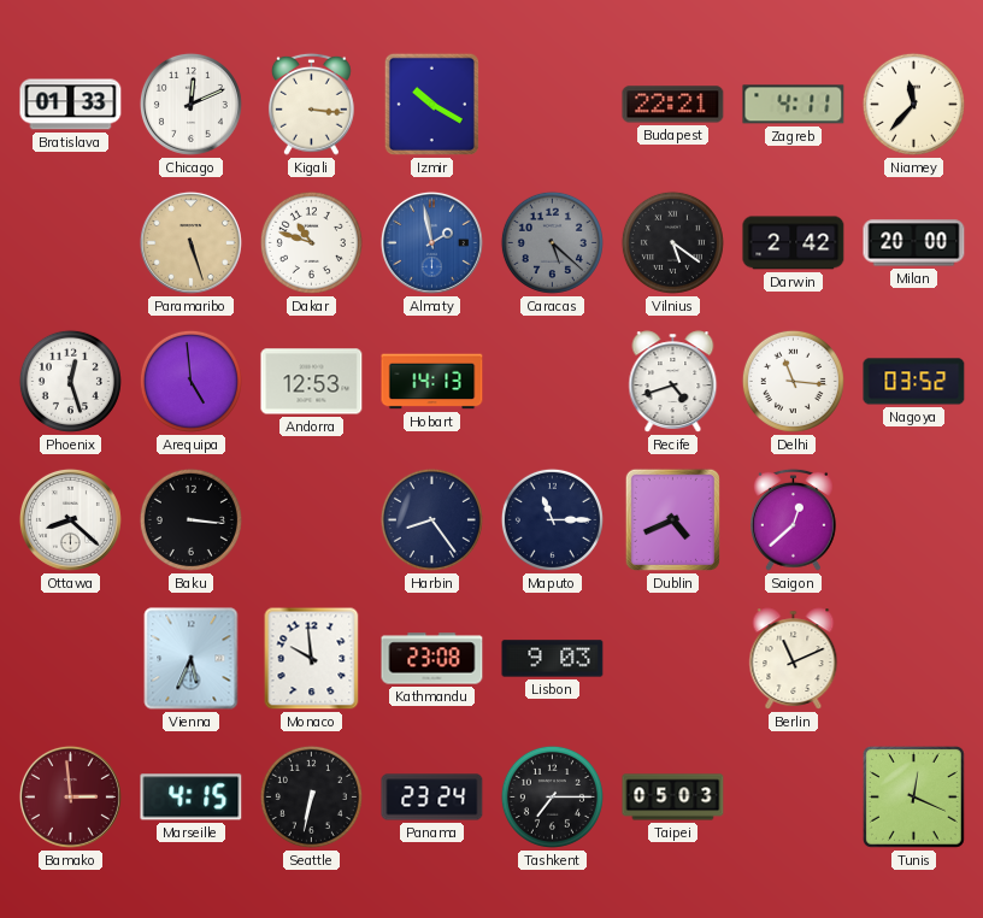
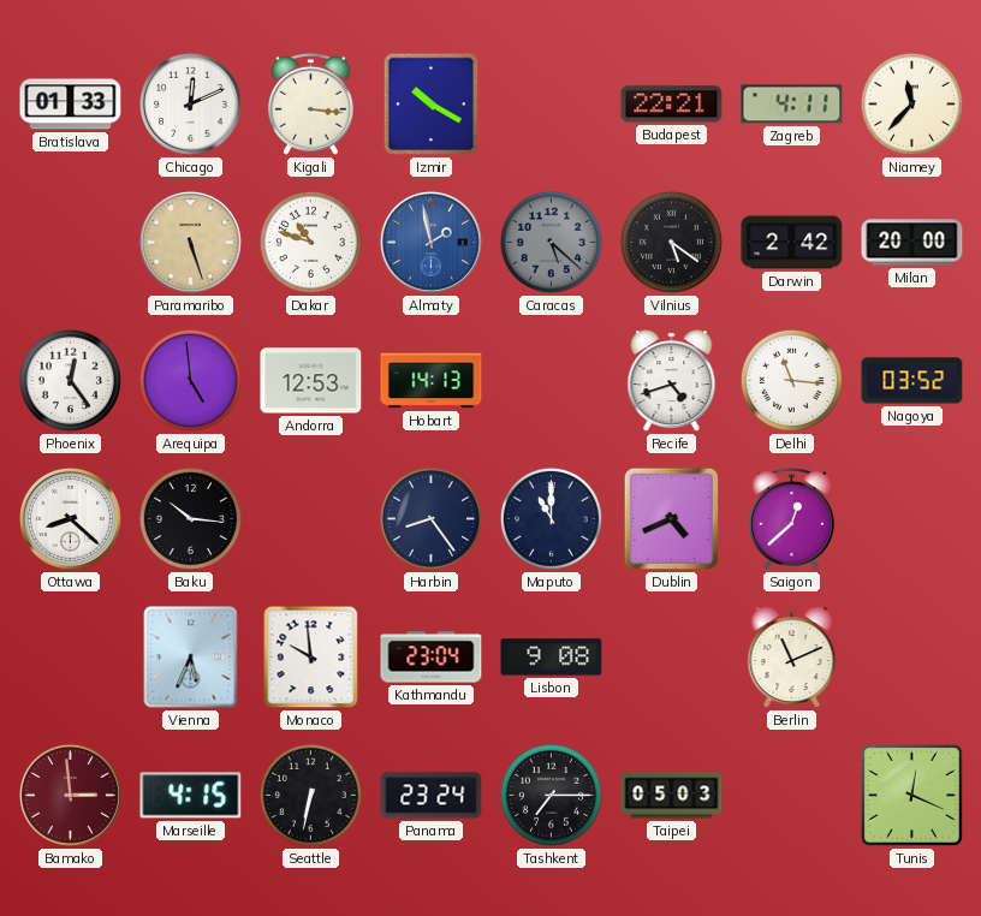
Phoenix: 12:27 -> 12:24 (70, 380)
Baku: 3:16 -> 10:16 (190, 518)
Maputo: 11:15 -> 11:00 (551, 518)
Kathmandu: 23:08 -> 23:04 (432, 658)
Lisbon: 9:03 -> 9:08 (552, 658)
